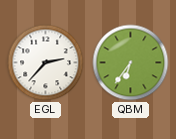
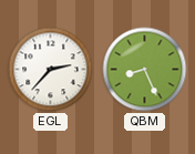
QBM: 6:36 -> 8:26 (145, 70)
